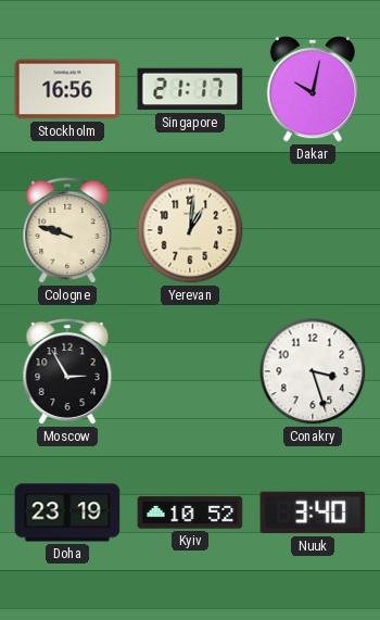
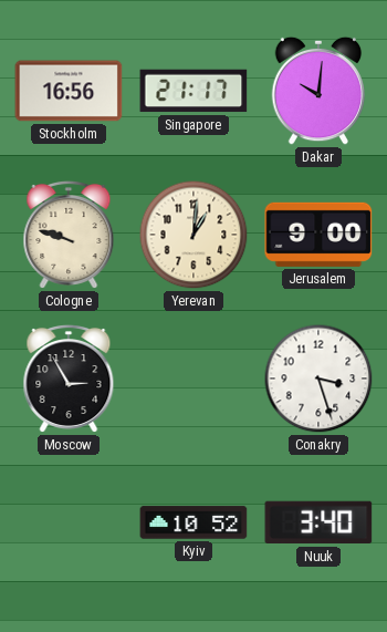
Dakar: 10:02 -> 10:01 (318, 91)
Jerusalem: none -> 9:00 (318, 235)
Doha: 23:19 -> none (67, 513)
